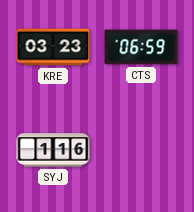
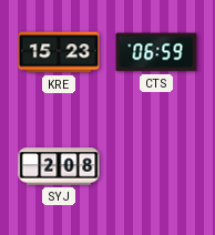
KRE: 03:23 -> 15:23 (59, 52)
SYJ: 1:16 -> 2:08 (59, 166)
